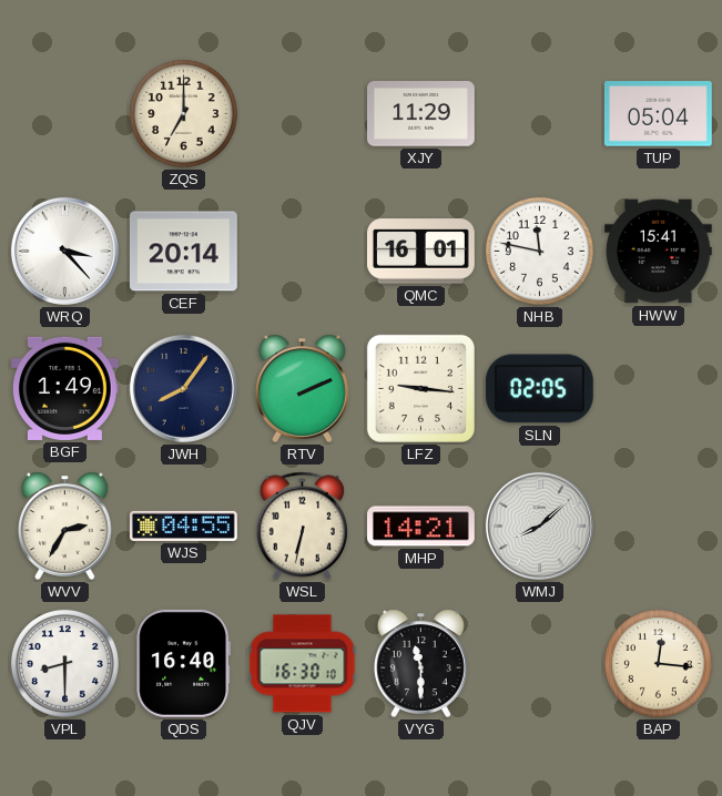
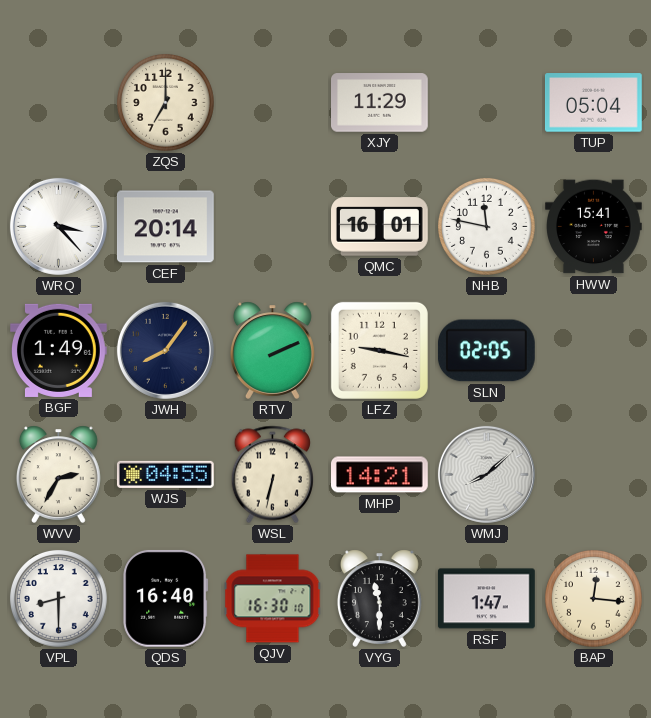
LFZ: 9:16 -> 9:17 (379, 350)
RSF: none -> 1:47 (486, 599)
